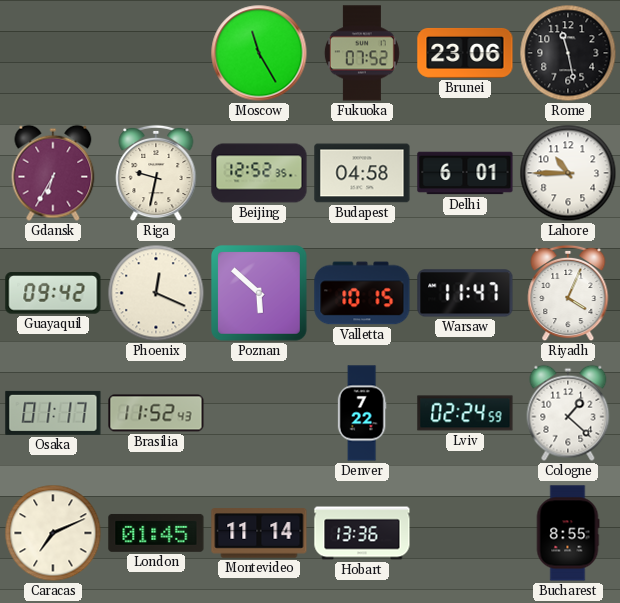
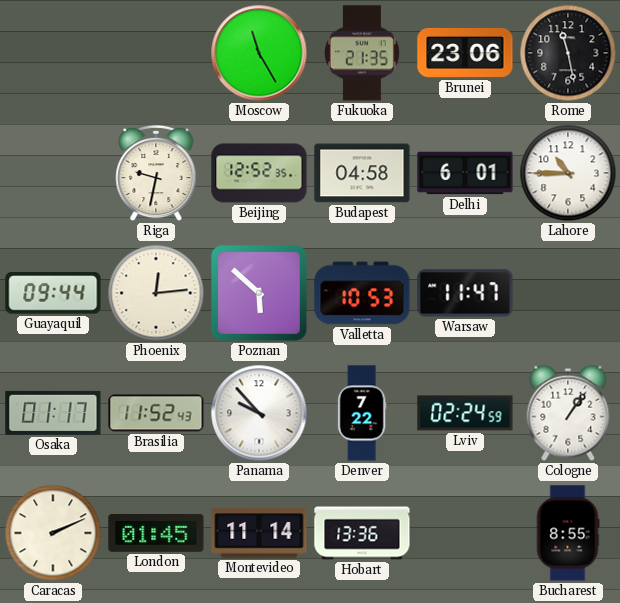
Fukuoka: 07:52 -> 21:35 (362, 53)
Gdansk: 6:35 -> none (53, 173)
Guayaquil: 09:42 -> 09:44 (53, 293)
Phoenix: 12:19 -> 12:14 (156, 293)
Valletta: 10:15 -> 10:53 (362, 293)
Riyadh: 4:04 -> none (568, 293)
Panama: none -> 9:53 (259, 413)
Cologne: 1:22 -> 1:06 (568, 413)
Caracas: 7:11 -> 2:11 (53, 533)
